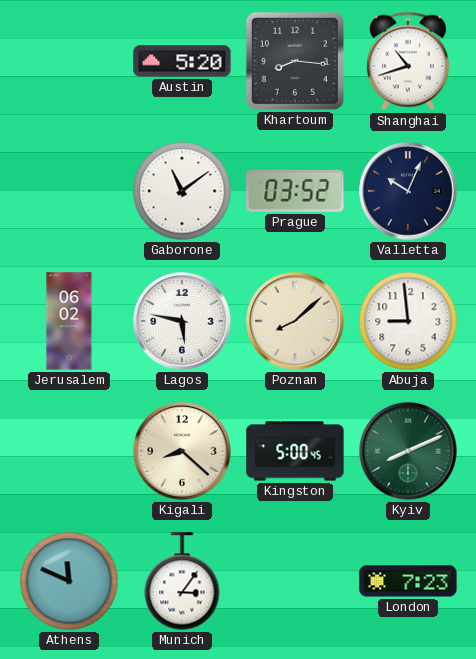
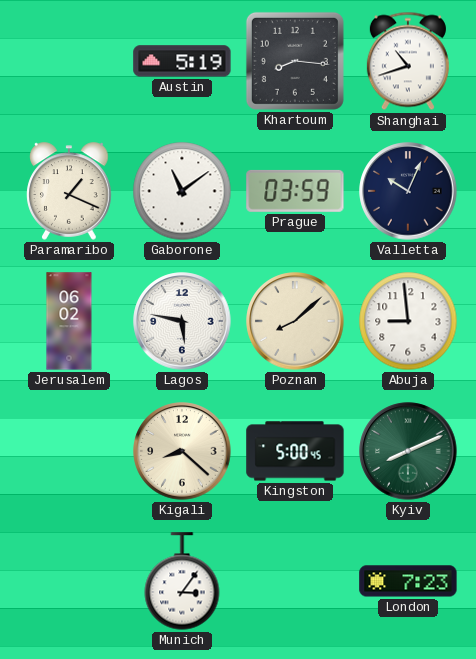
Austin: 5:20 -> 5:19 (182, 61)
Paramaribo: none -> 1:19 (69, 191)
Prague: 03:52 -> 03:59 (295, 191)
Athens: 11:49 -> none (69, 581)
